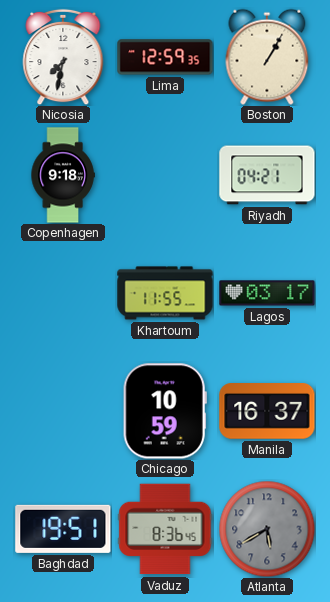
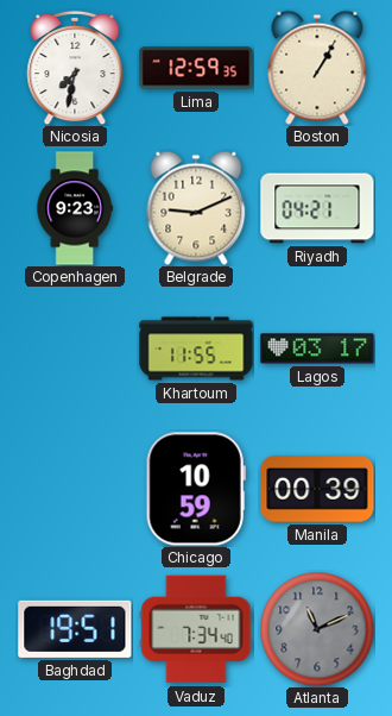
Copenhagen: 9:18 -> 9:23 (75, 208)
Belgrade: none -> 9:11 (196, 208)
Manila: 16:37 -> 00:39 (317, 490)
Vaduz: 8:36 -> 7:34 (196, 629)
Atlanta: 5:40 -> 11:11 (317, 629)
